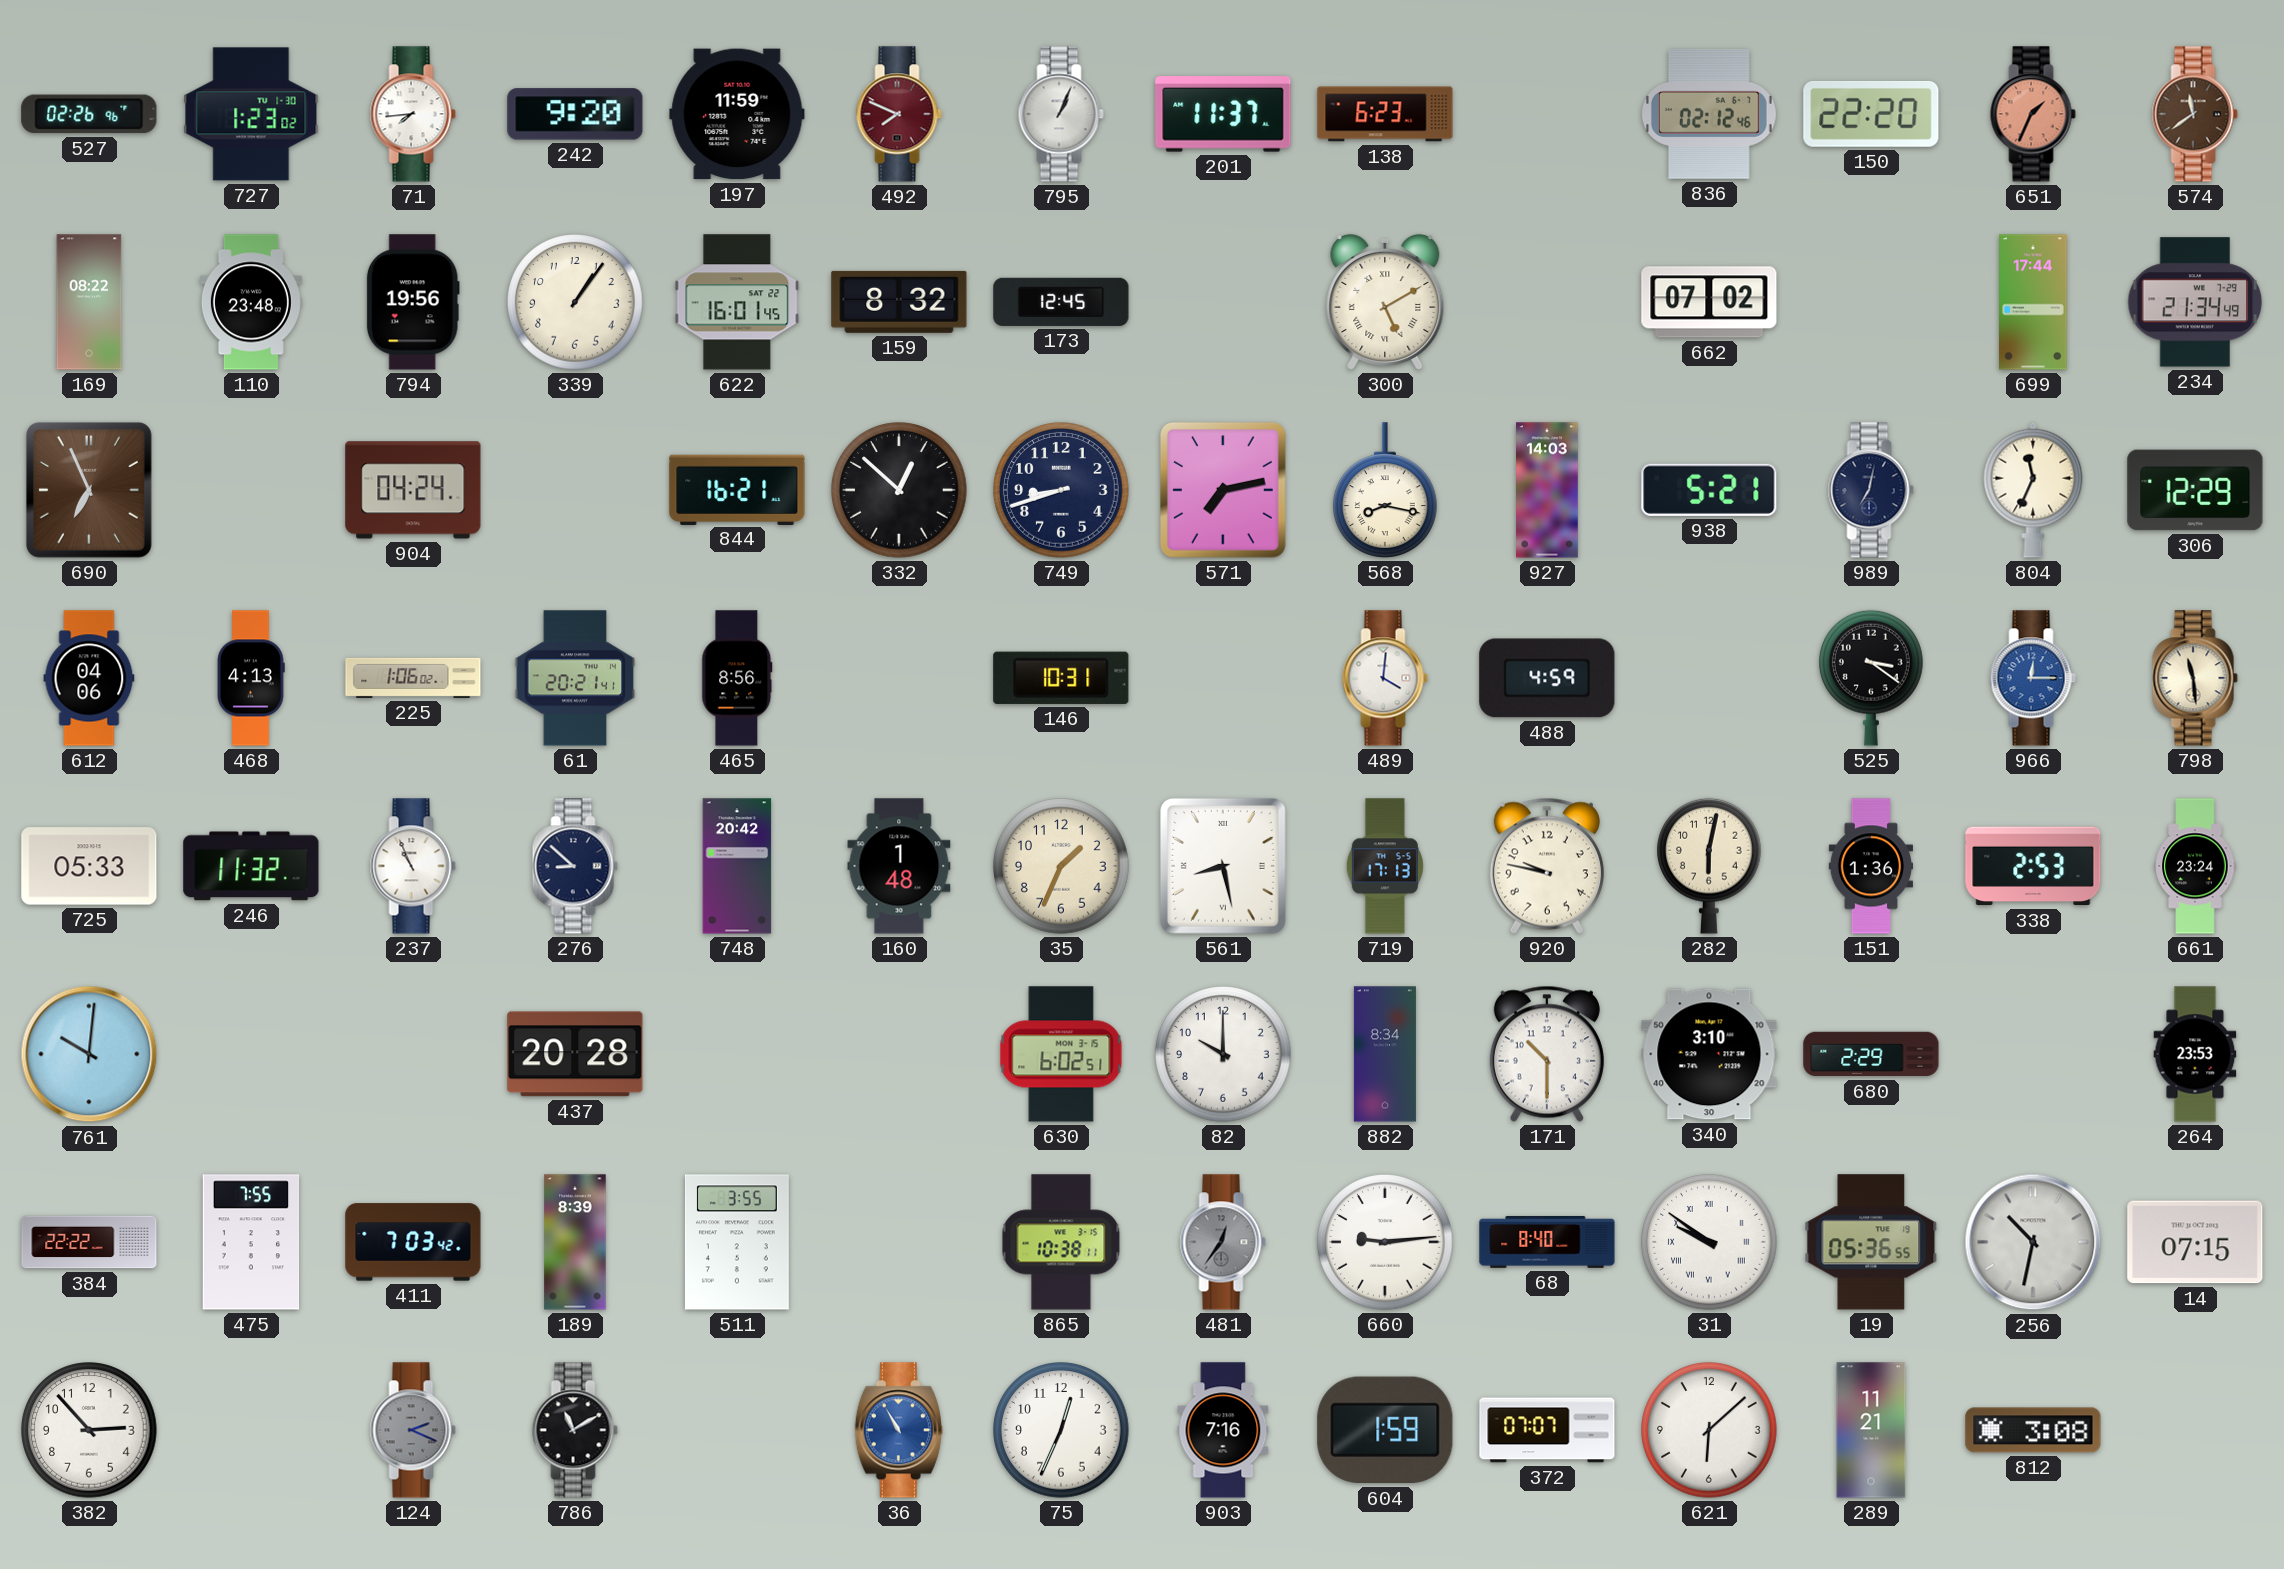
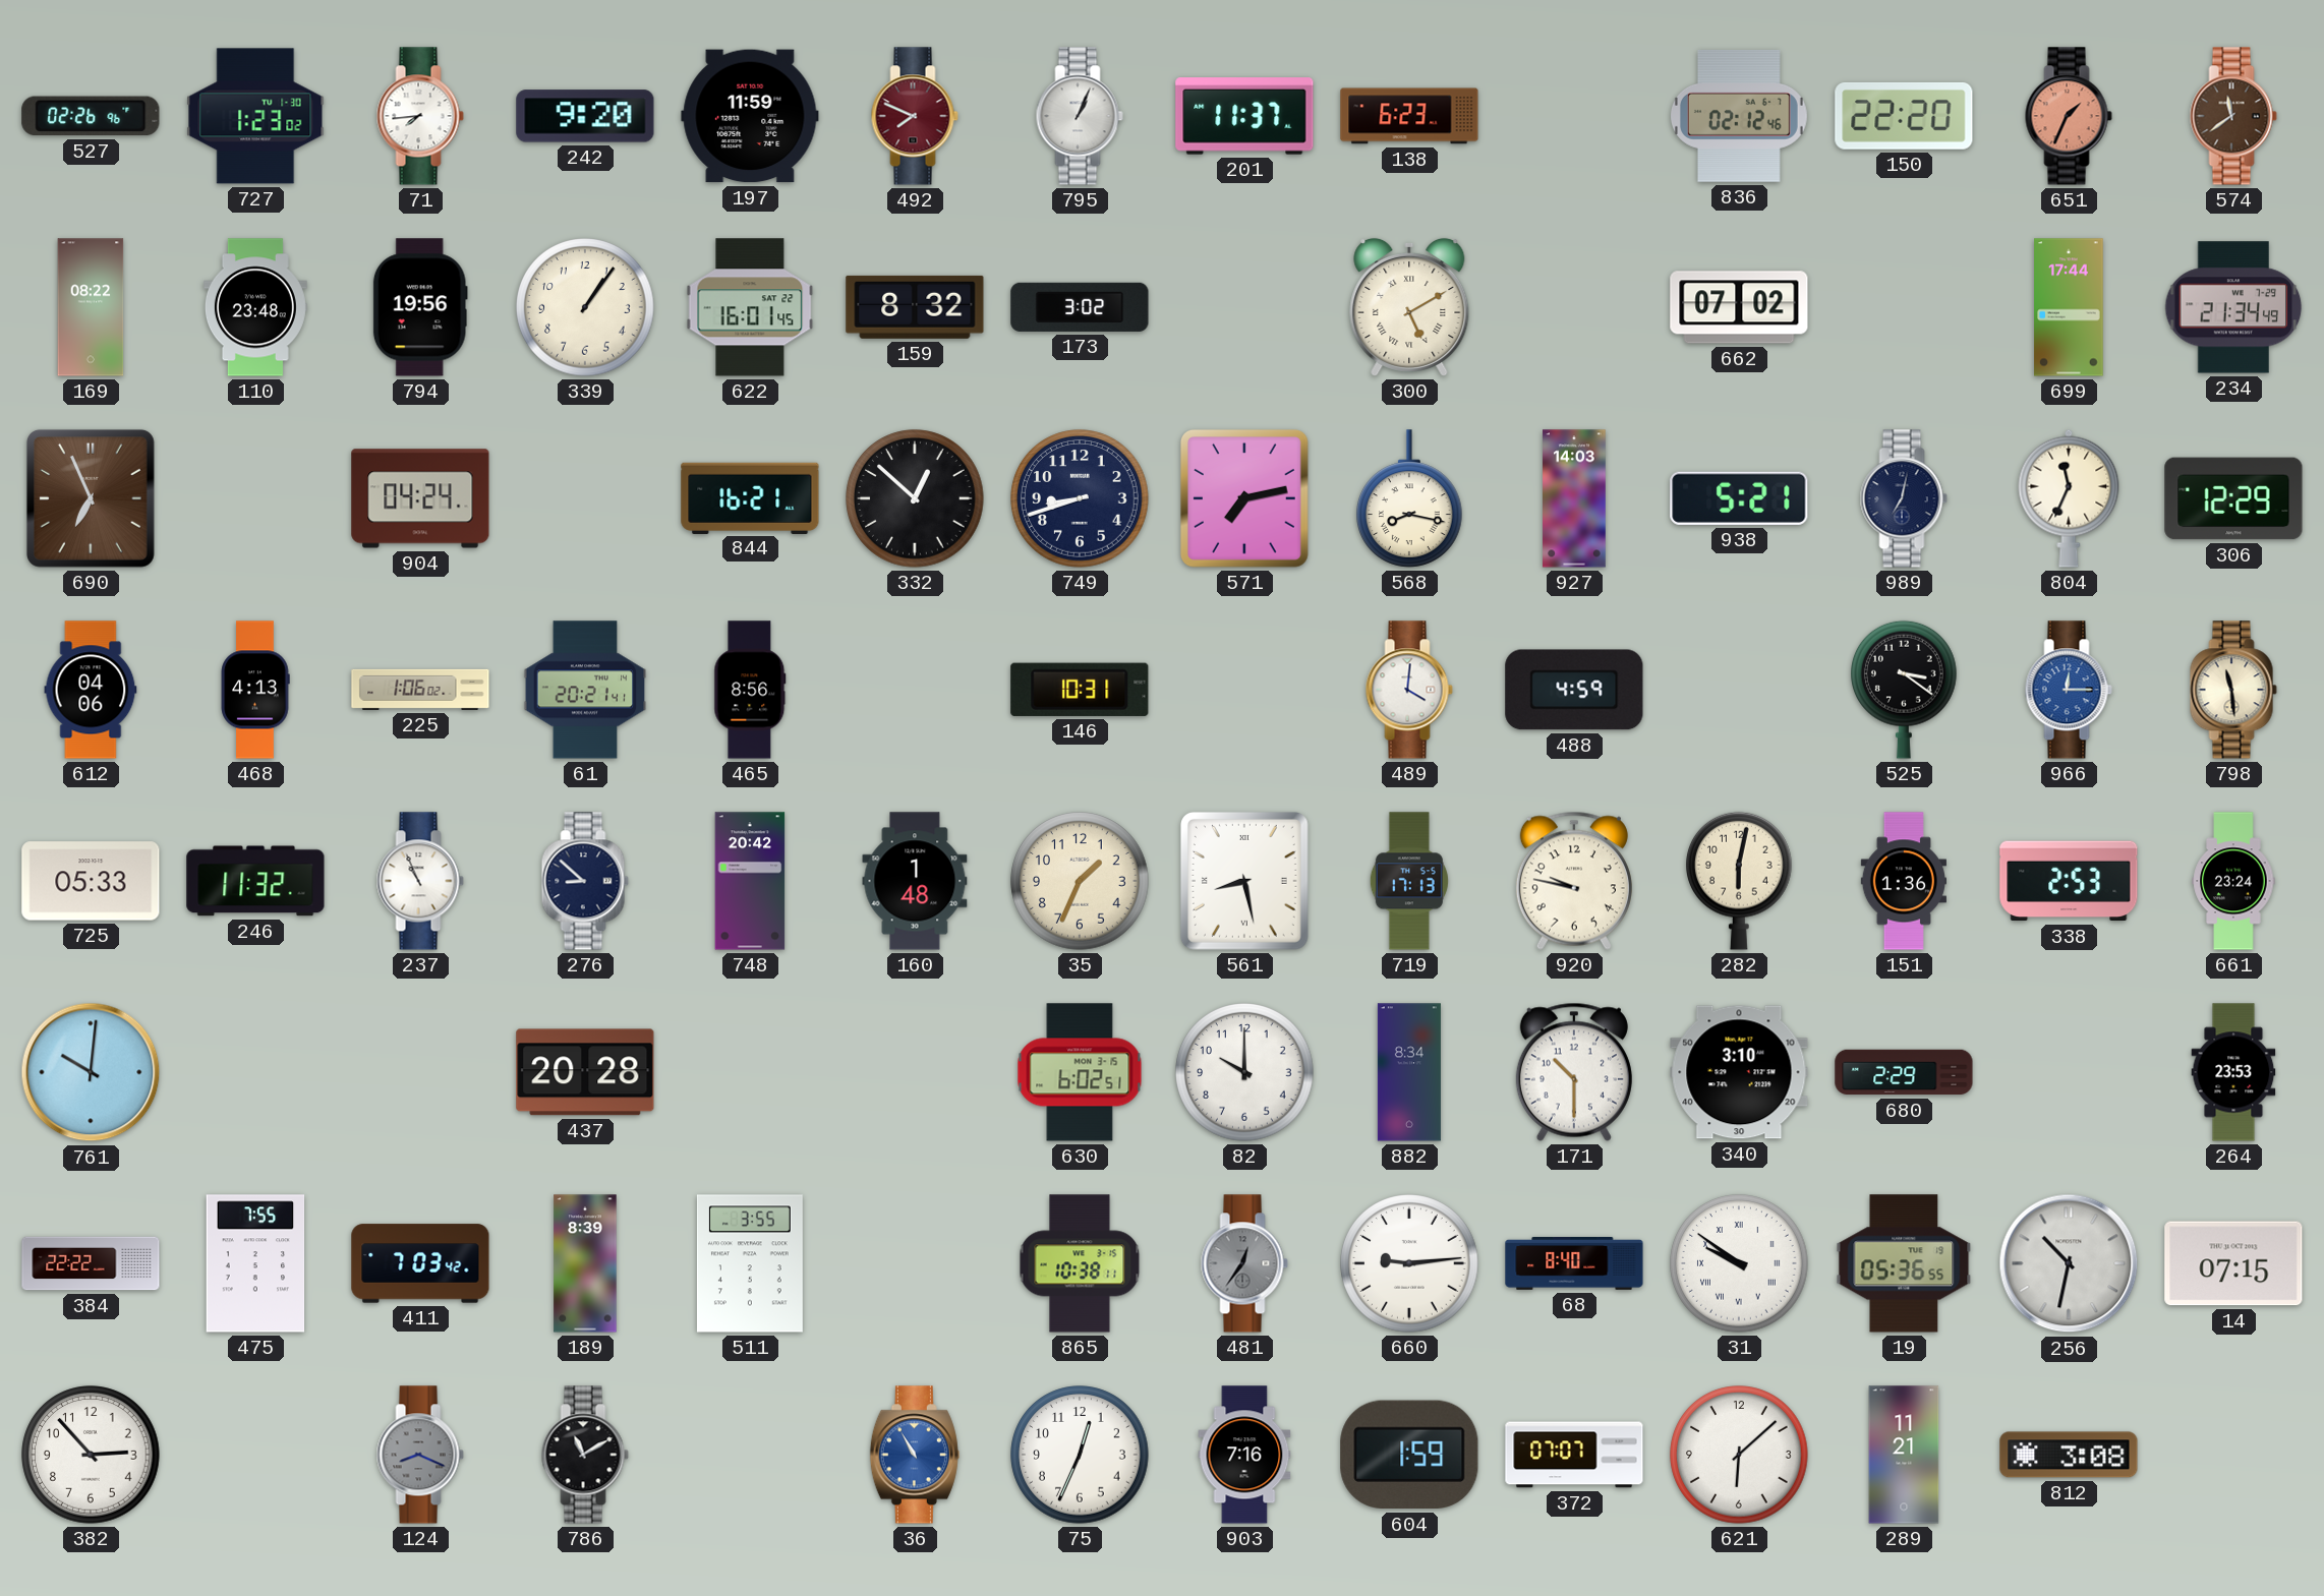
173: 12:45 -> 3:02 (1080, 307)
124: 2:19 -> 8:19 (420, 1455)
